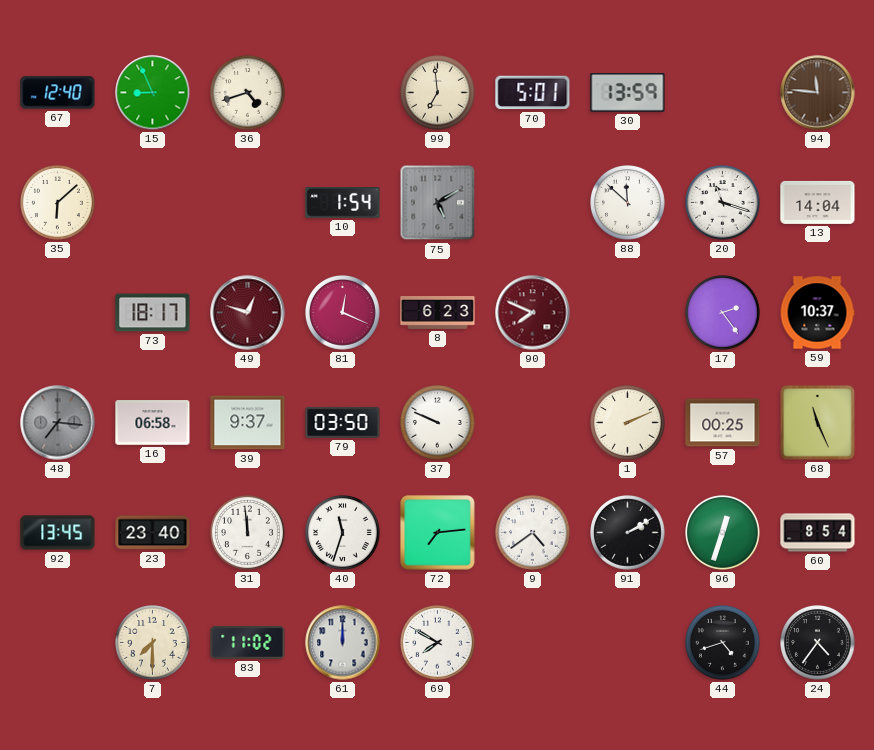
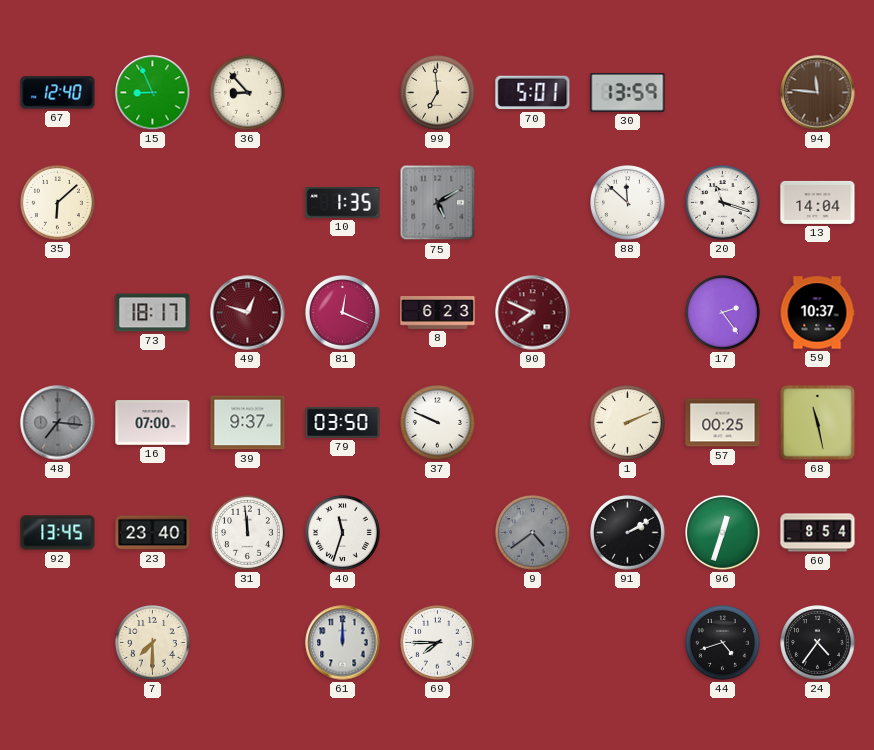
36: 4:42 -> 8:53 (248, 93)
10: 1:54 -> 1:35 (343, 203)
16: 06:58 -> 07:00 (153, 423)
68: 11:26 -> 11:28 (817, 422)
72: 7:14 -> none (438, 533)
9 dial: white -> grey (533, 533)
83: 11:02 -> none (248, 642)
69: 7:50 -> 7:45 (438, 643)
